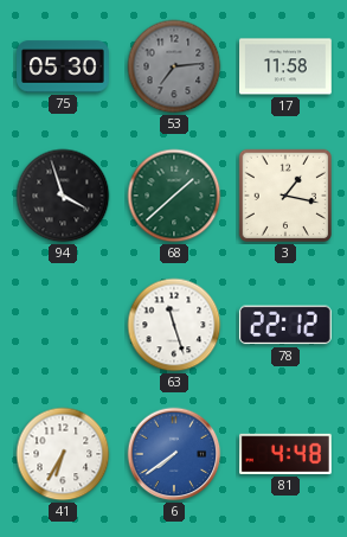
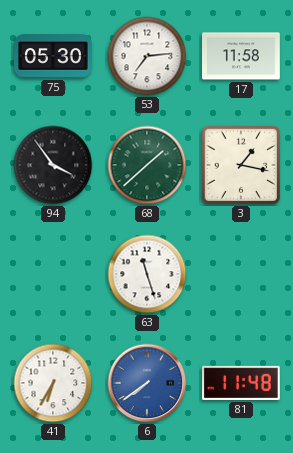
53 dial: grey -> white (147, 56)
94: 3:57 -> 3:54 (53, 165)
78: 22:12 -> none (285, 325)
81: 4:48 -> 11:48 (242, 383)
